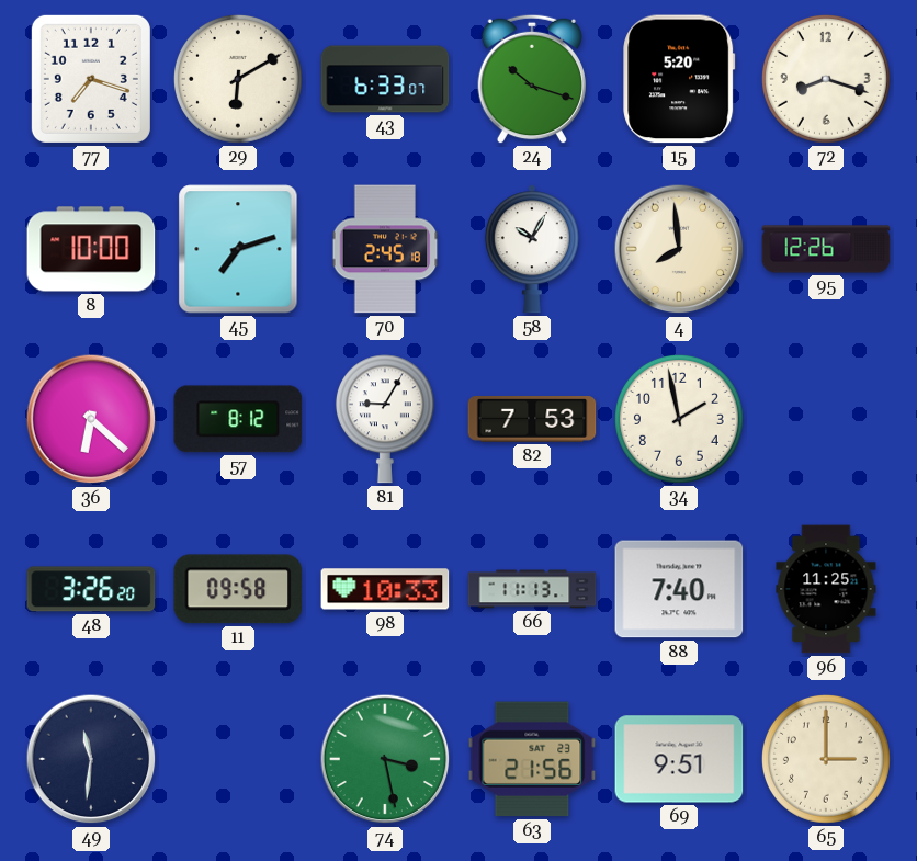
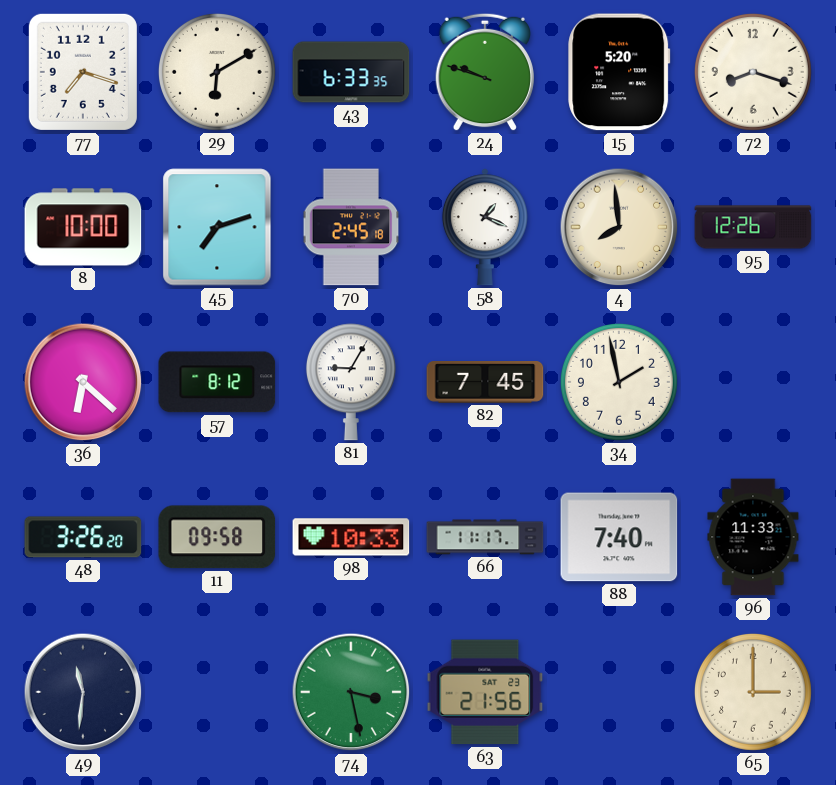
43: 6:33:07 -> 6:33:35 (351, 72)
24: 10:18 -> 9:48 (484, 72)
58: 10:05 -> 1:19 (485, 227)
82: 7:53 -> 7:45 (485, 383)
66: 11:13 -> 11:17 (485, 537)
96: 11:25 -> 11:33 (753, 537)
69: 9:51 -> none (679, 759)
